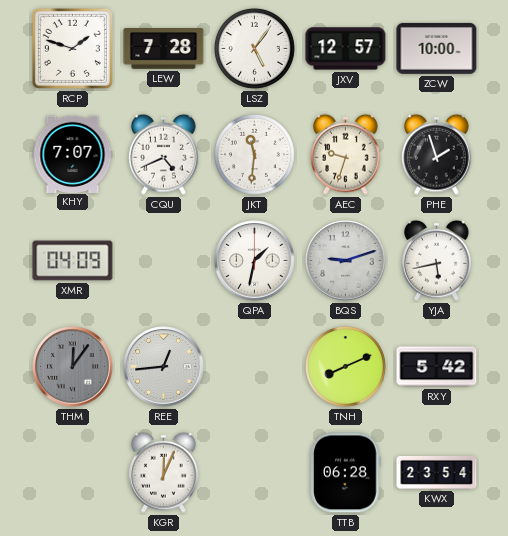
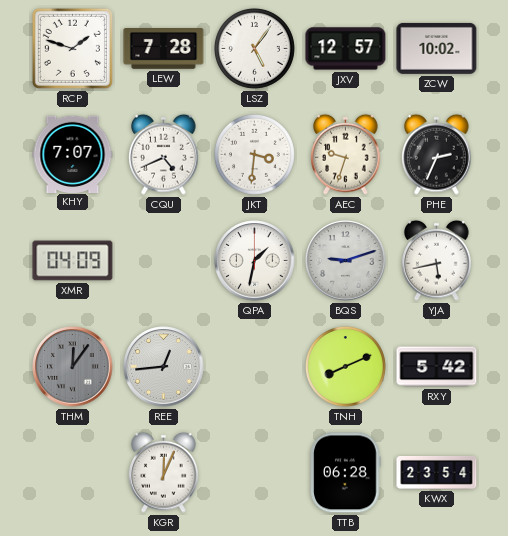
ZCW: 10:00 -> 10:02 (437, 48)
JKT: 11:31 -> 3:31 (254, 154)
PHE: 1:57 -> 2:34 (437, 154)
